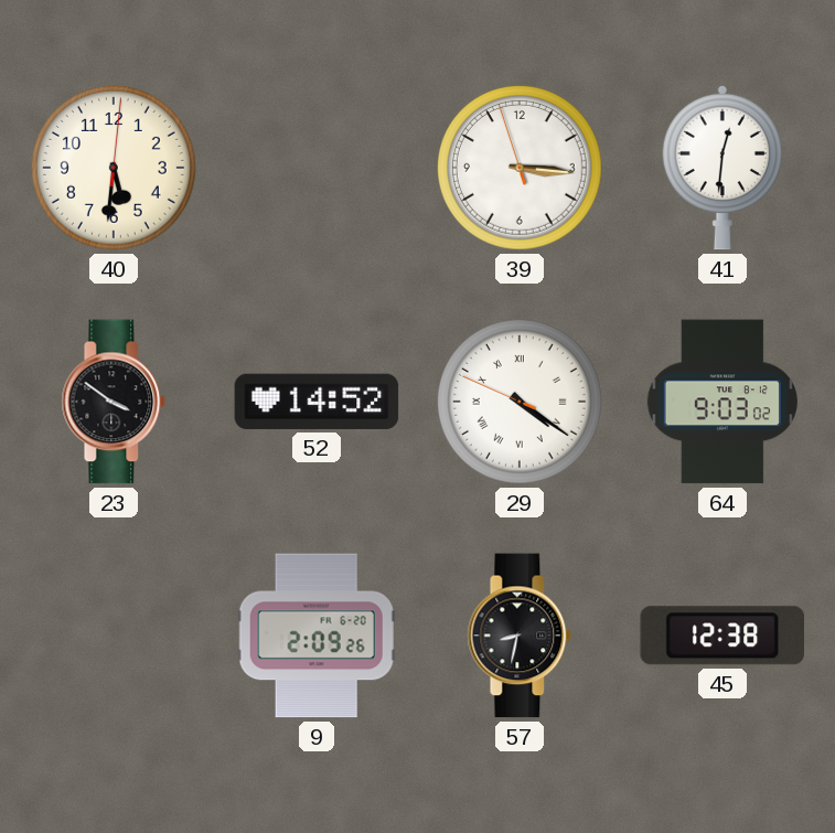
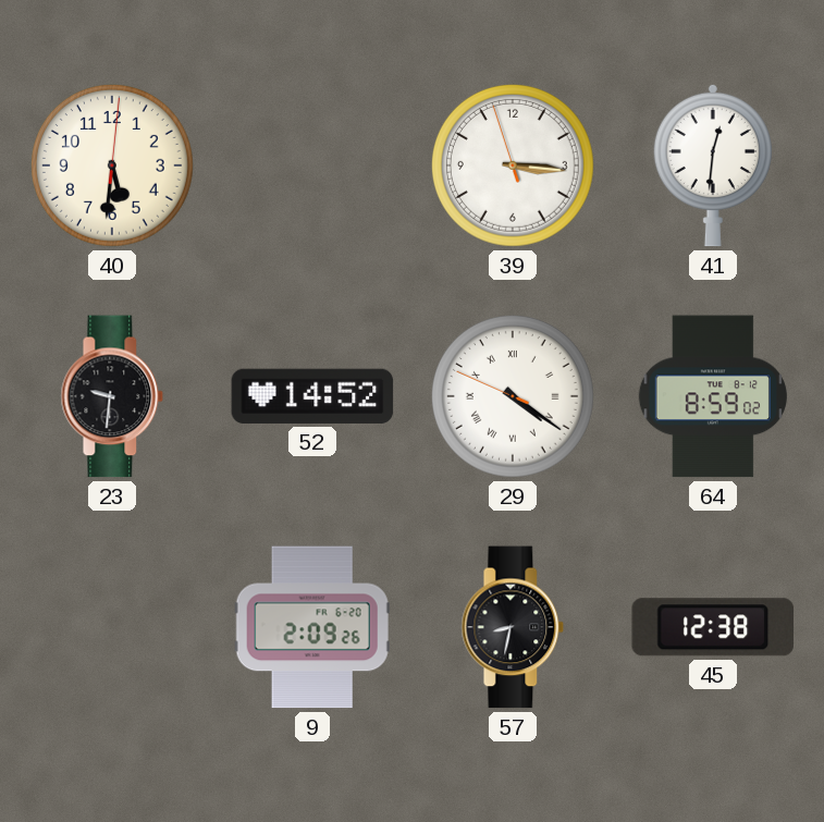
23: 3:51 -> 9:31 (112, 396)
64: 9:03 -> 8:59 (713, 396)
